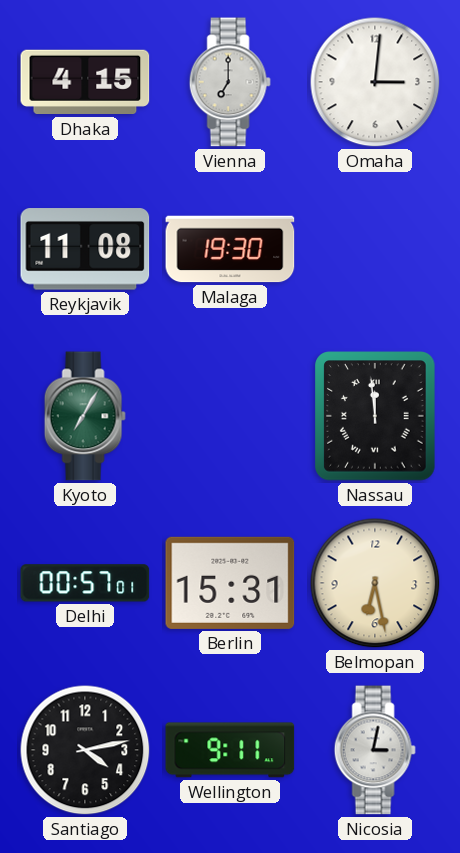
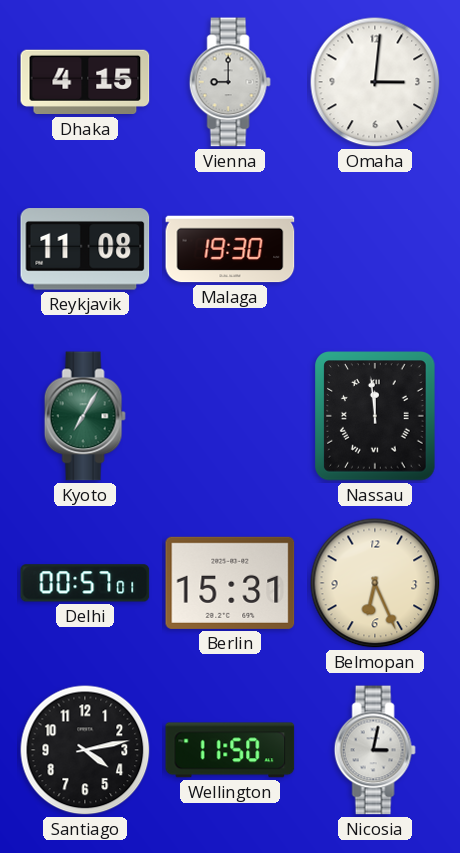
Vienna: 7:00 -> 9:00 (230, 82)
Belmopan: 6:28 -> 6:26 (375, 583)
Wellington: 9:11 -> 11:50 (230, 750)
